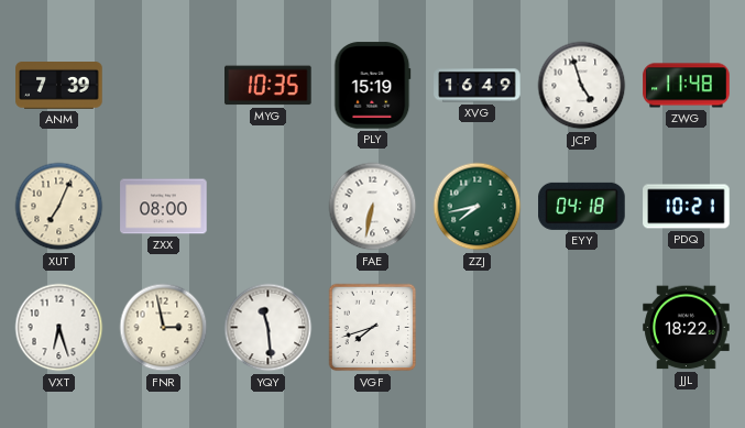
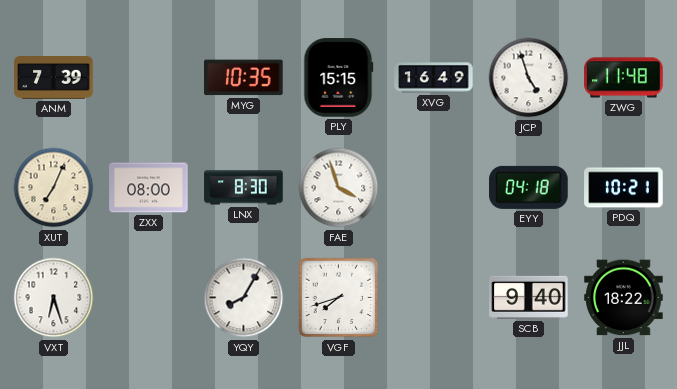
PLY: 15:19 -> 15:15 (339, 78)
LNX: none -> 8:30 (244, 188)
FAE: 6:32 -> 3:57 (339, 188)
ZZJ: 7:43 -> none (478, 207)
FNR: 2:58 -> none (164, 328)
YQY: 11:29 -> 8:05 (244, 298)
SCB: none -> 9:40 (529, 297)
